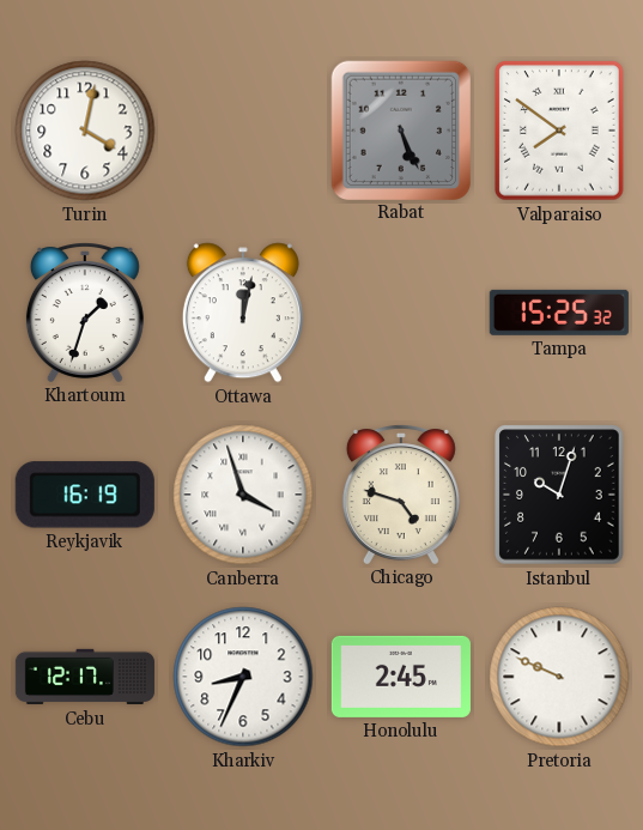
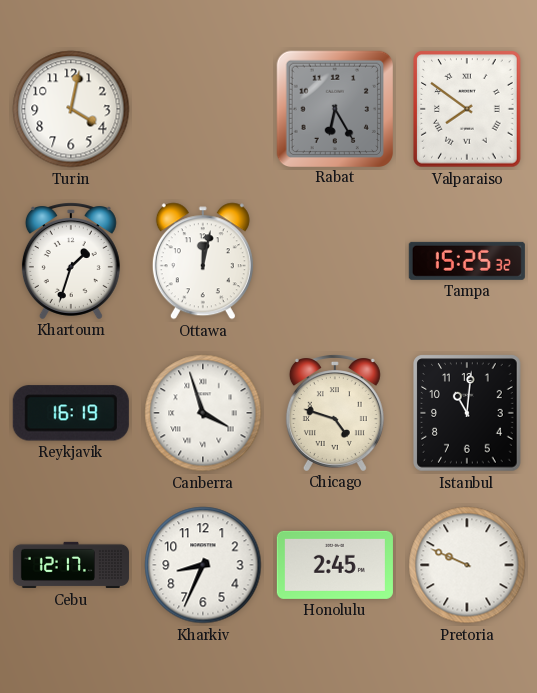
Rabat: 5:26 -> 6:25 (334, 108)
Istanbul: 10:03 -> 11:01 (467, 413)
